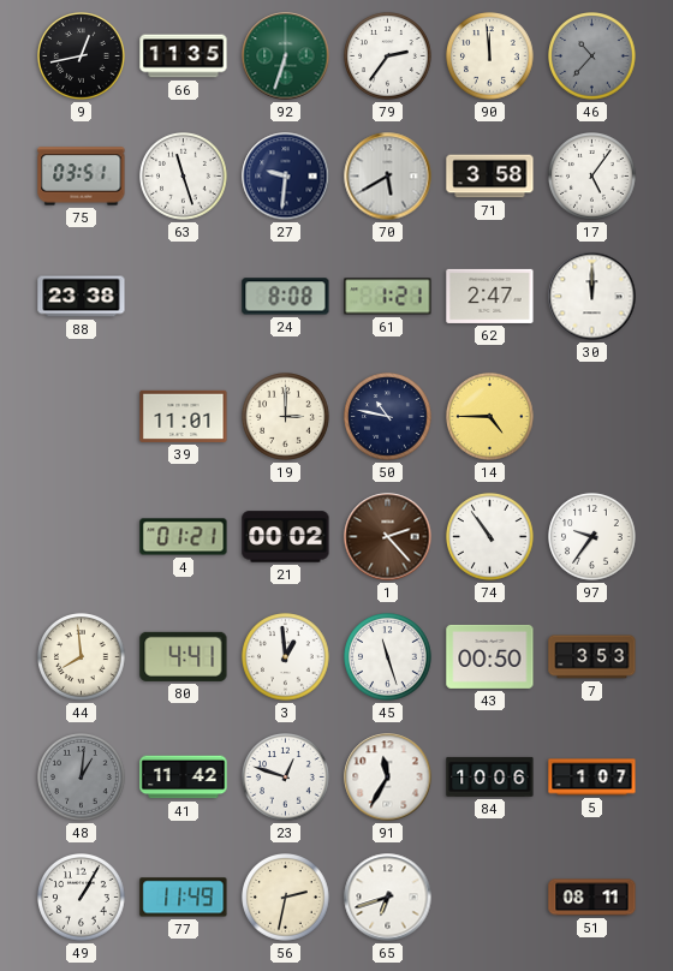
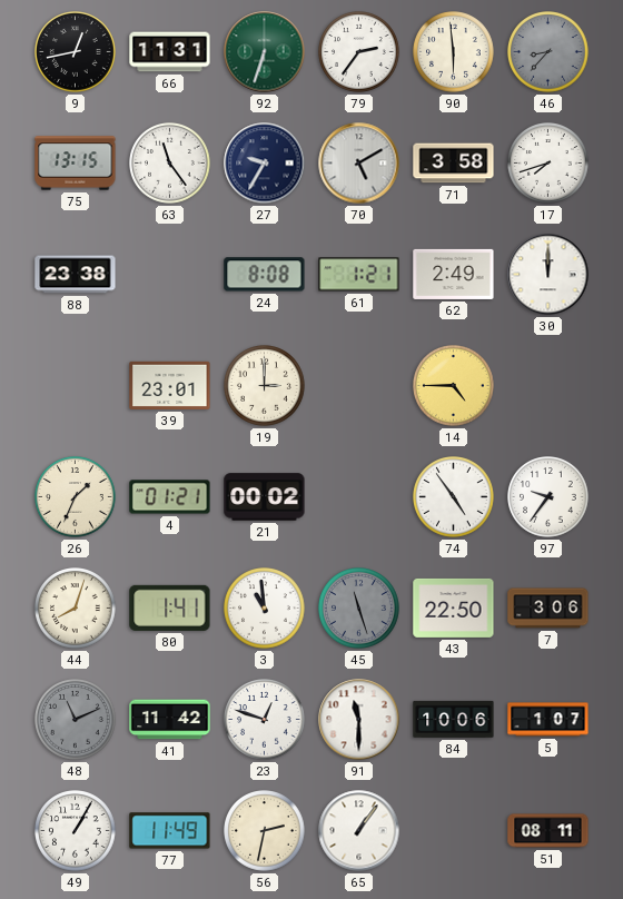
66: 11:35 -> 11:31 (170, 52)
90: 11:59 -> 5:59 (454, 52)
46: 10:37 -> 8:37 (548, 52)
75: 03:51 -> 13:15 (76, 164)
63: 11:27 -> 11:24 (170, 164)
27: 9:31 -> 9:35 (265, 164)
70: 5:40 -> 5:10 (359, 164)
17: 5:06 -> 7:42 (548, 164)
62: 2:47 -> 2:49 (454, 274)
39: 11:01 -> 23:01 (170, 385)
50: 10:47 -> none (388, 417)
26: none -> 1:34 (76, 497)
1: 2:23 -> none (388, 537)
74: 10:54 -> 4:54 (454, 497)
44: 7:59 -> 8:03 (76, 609)
80: 4:41 -> 1:41 (170, 607)
3: 12:59 -> 10:59 (265, 609)
45 dial: white -> grey (359, 609)
43: 00:50 -> 22:50 (454, 607)
7: 3:53 -> 3:06 (548, 609)
48: 1:01 -> 11:11 (76, 720)
91: 11:35 -> 11:30 (359, 720)
65: 6:42 -> 1:06 (359, 831)
